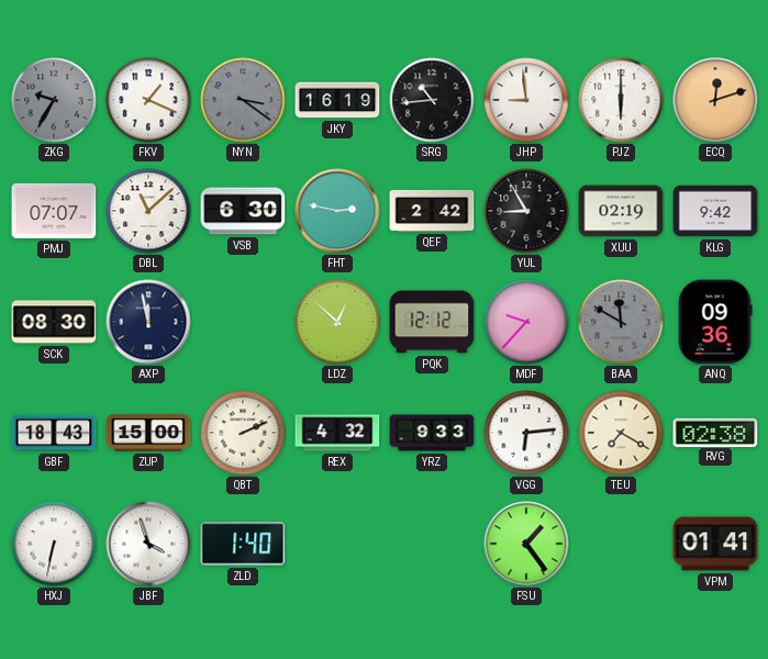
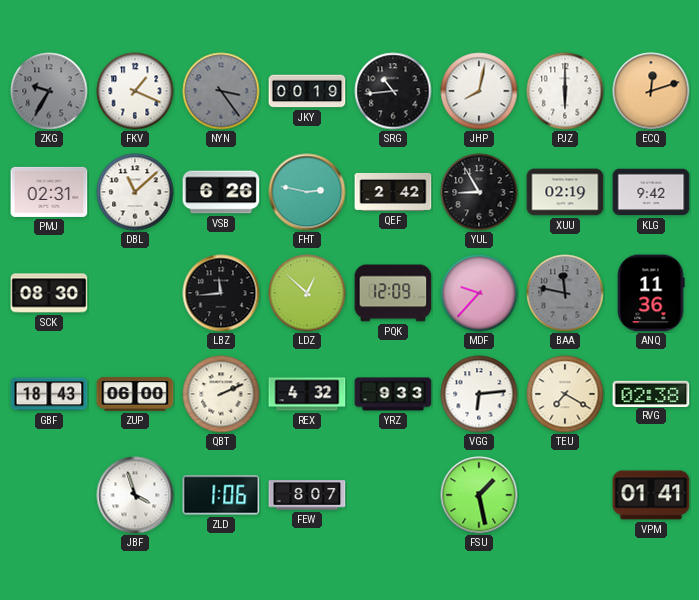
NYN: 3:21 -> 3:24 (221, 91)
JKY: 16:19 -> 00:19 (307, 91)
JHP: 8:59 -> 8:02 (479, 91)
PMJ: 07:07 -> 02:31 (49, 192)
VSB: 6:30 -> 6:26 (221, 192)
AXP: 11:58 -> none (148, 322)
LBZ: none -> 11:44 (221, 293)
PQK: 12:12 -> 12:09 (393, 293)
BAA: 11:50 -> 11:47 (565, 293)
ANQ: 09:36 -> 11:36 (651, 293)
ZUP: 15:00 -> 06:00 (135, 394)
HXJ: 6:32 -> none (54, 544)
ZLD: 1:40 -> 1:06 (221, 495)
FEW: none -> 8:07 (307, 495)
FSU: 1:24 -> 1:28 (479, 495)
